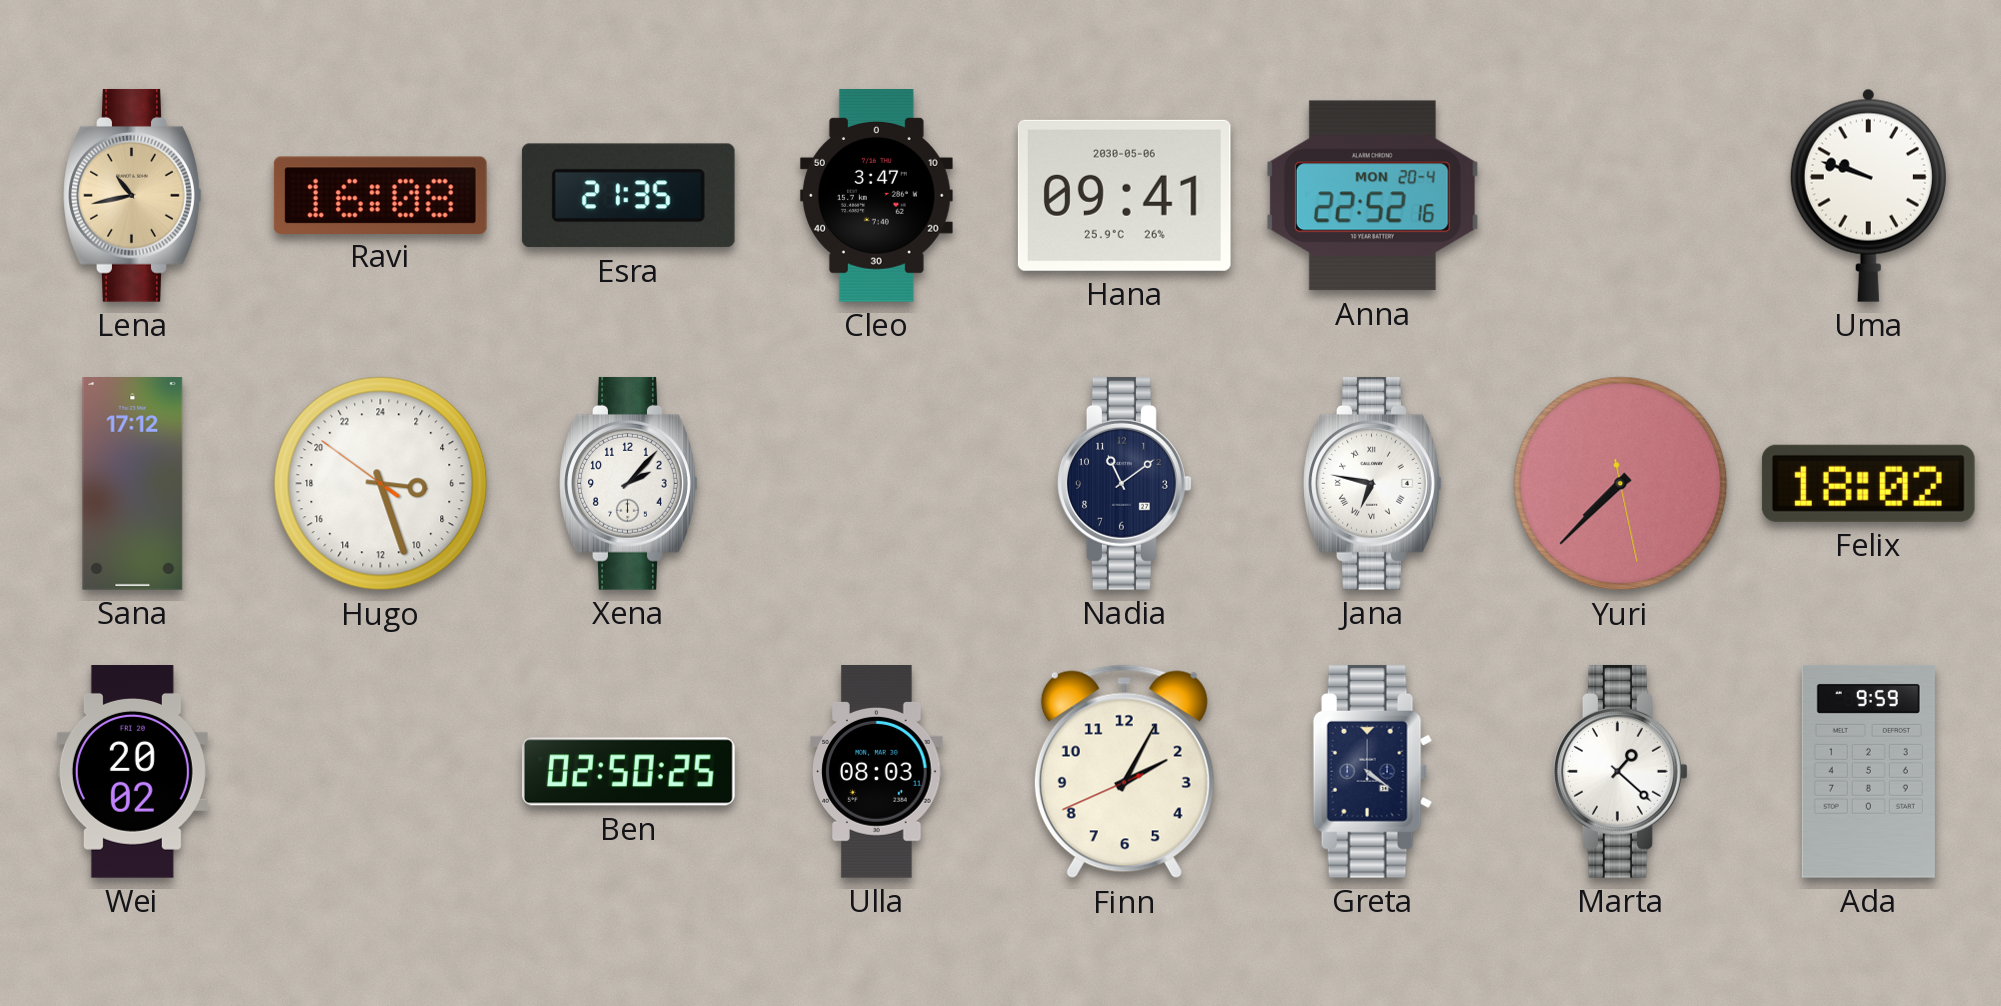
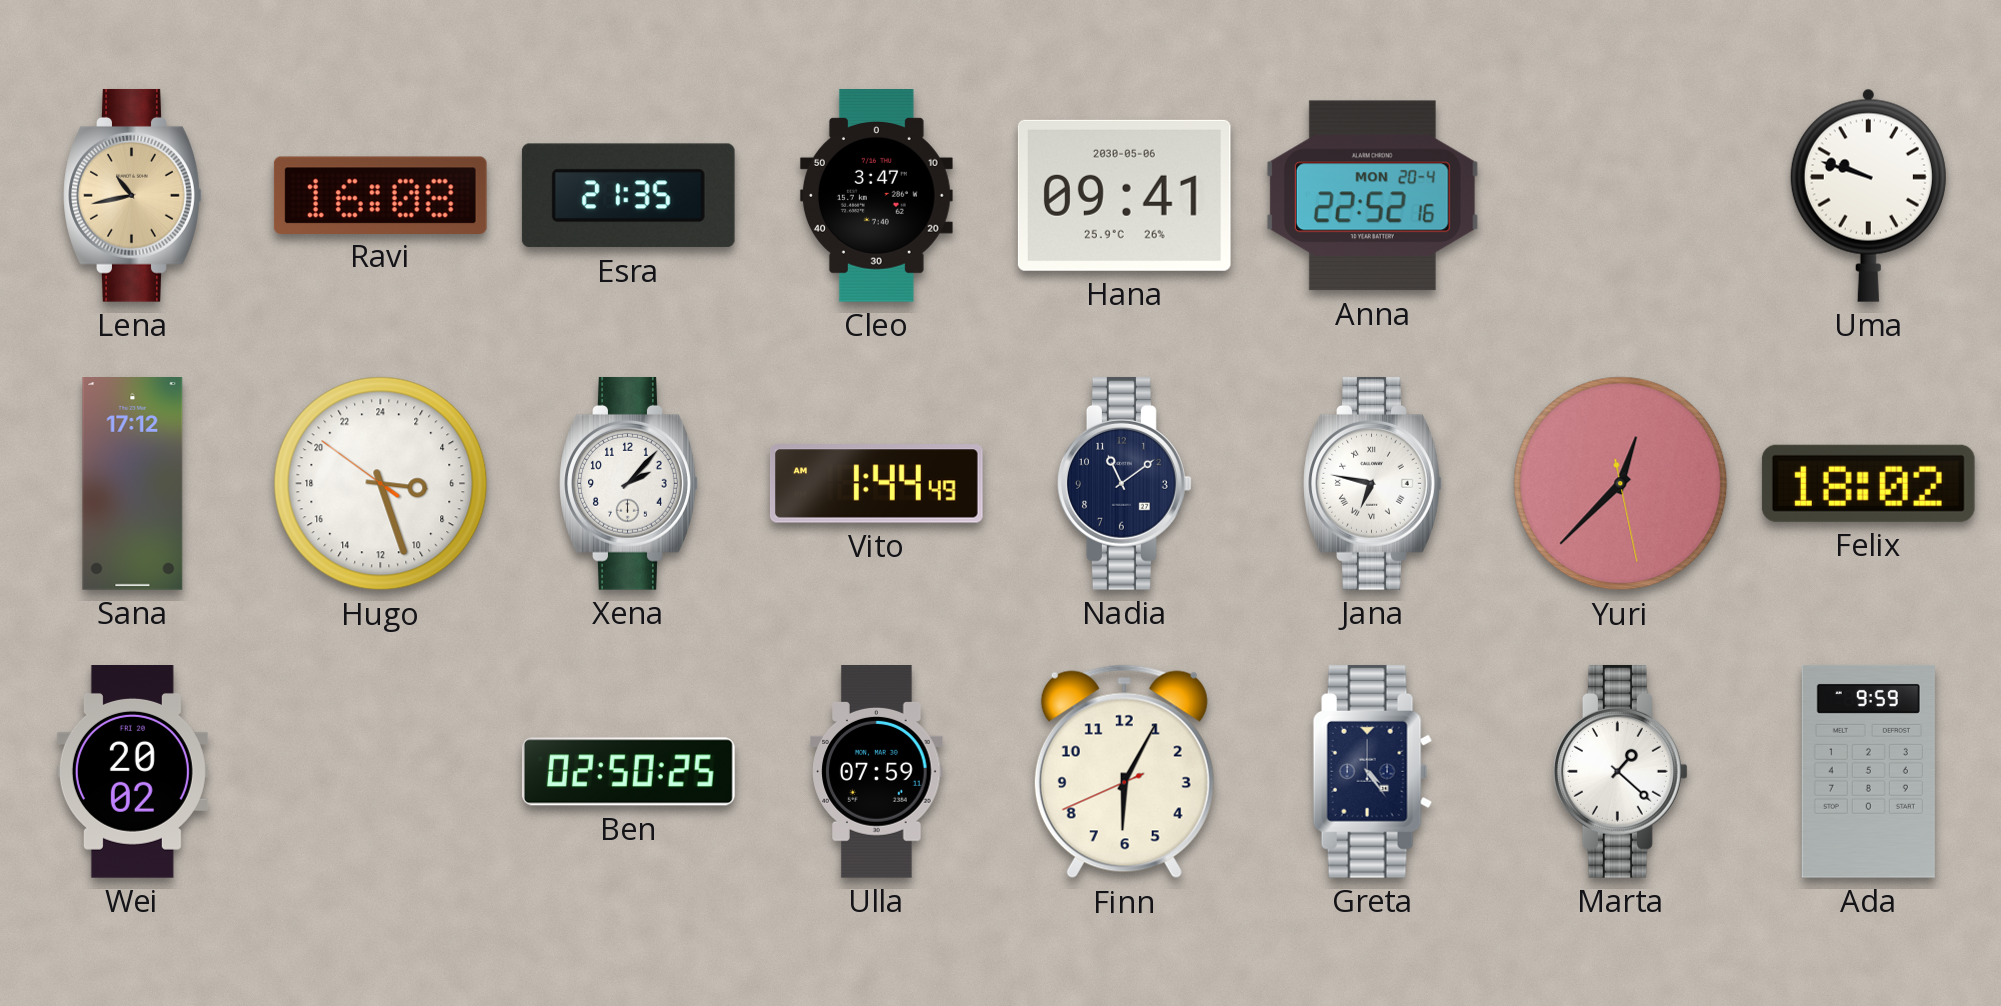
Vito: none -> 1:44 (877, 484)
Yuri: 7:37 -> 12:37 (1621, 484)
Ulla: 08:03 -> 07:59 (877, 772)
Finn: 2:04 -> 6:04 (1124, 772)
Greta: 4:21 -> 4:24 (1372, 771)
